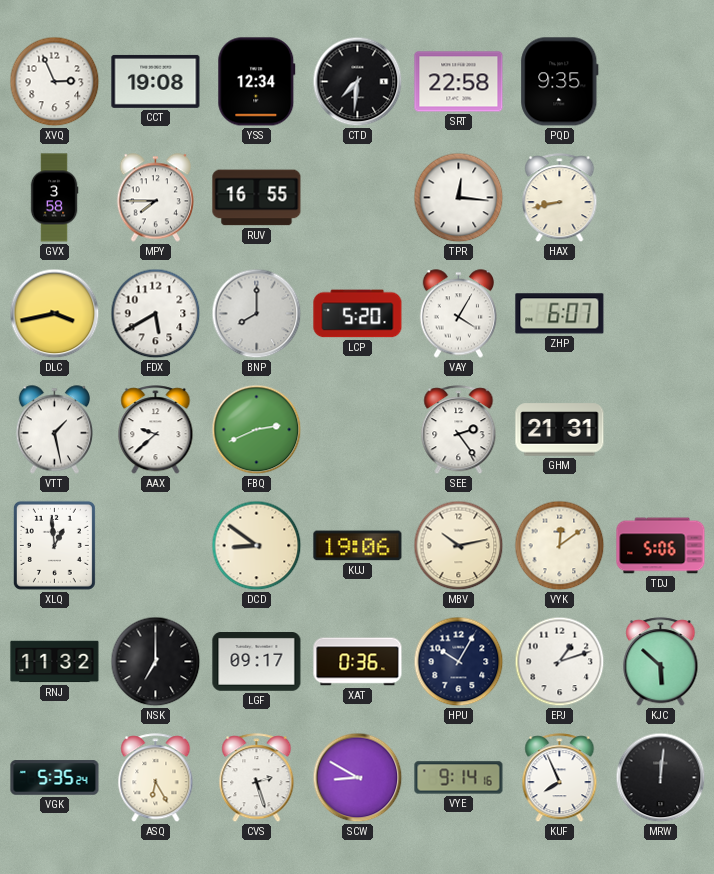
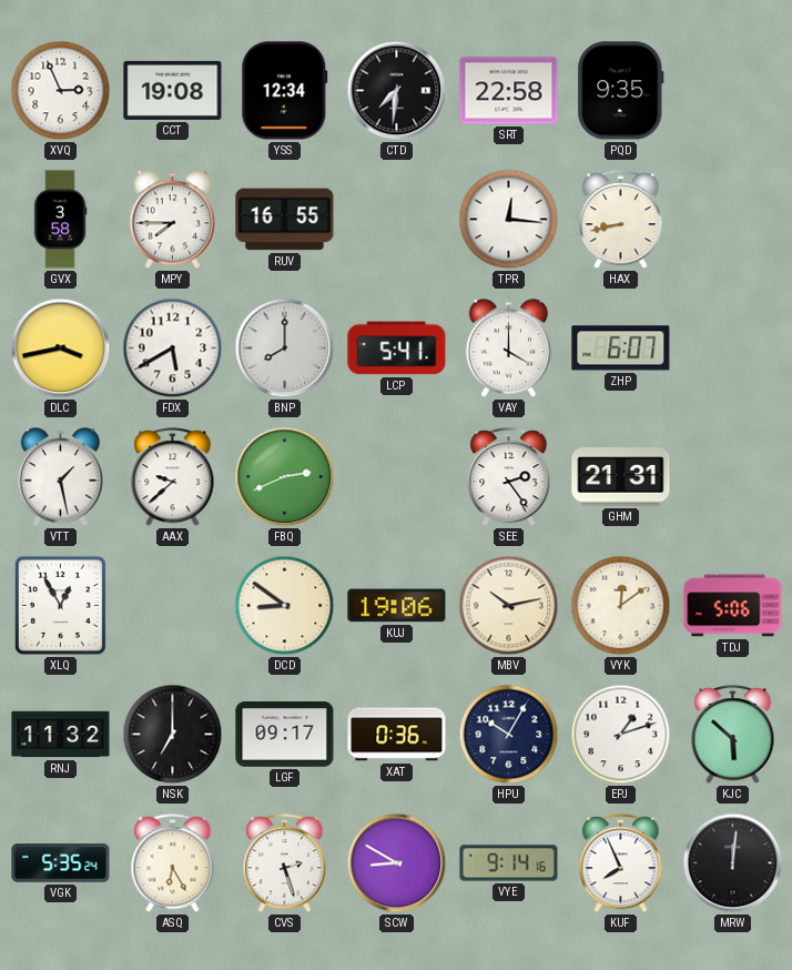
LCP: 5:20 -> 5:41 (397, 348)
VAY: 4:05 -> 4:00 (508, 348)
XLQ: 12:59 -> 12:55 (60, 605)
